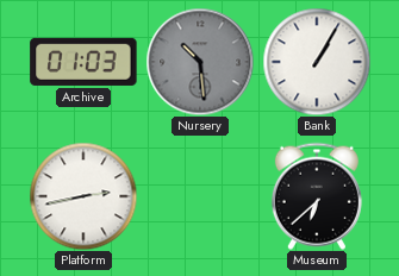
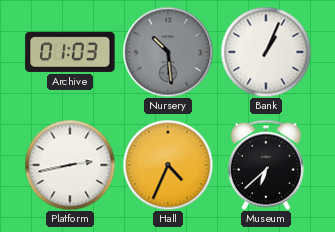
Bank: 1:05 -> 1:04 (266, 52)
Hall: none -> 4:34 (168, 165)
